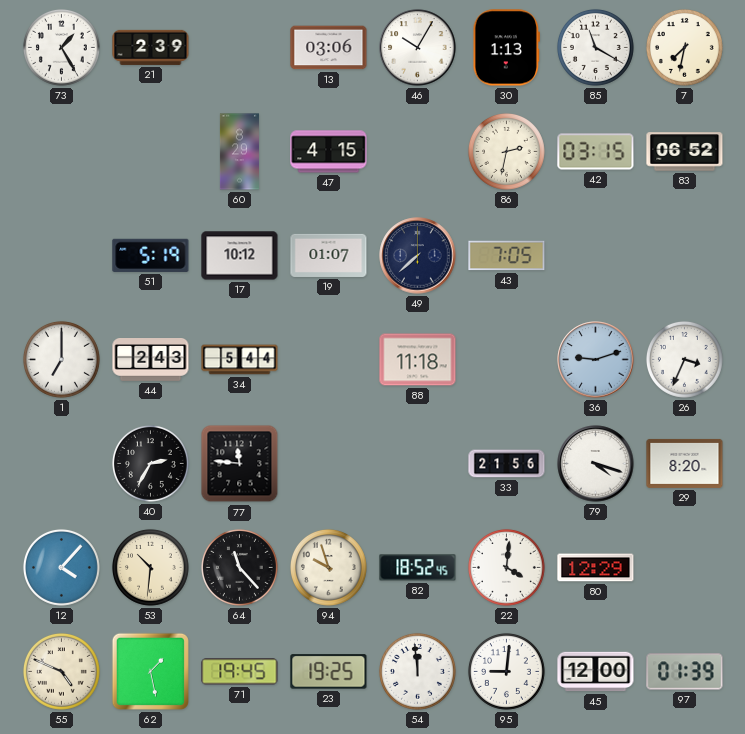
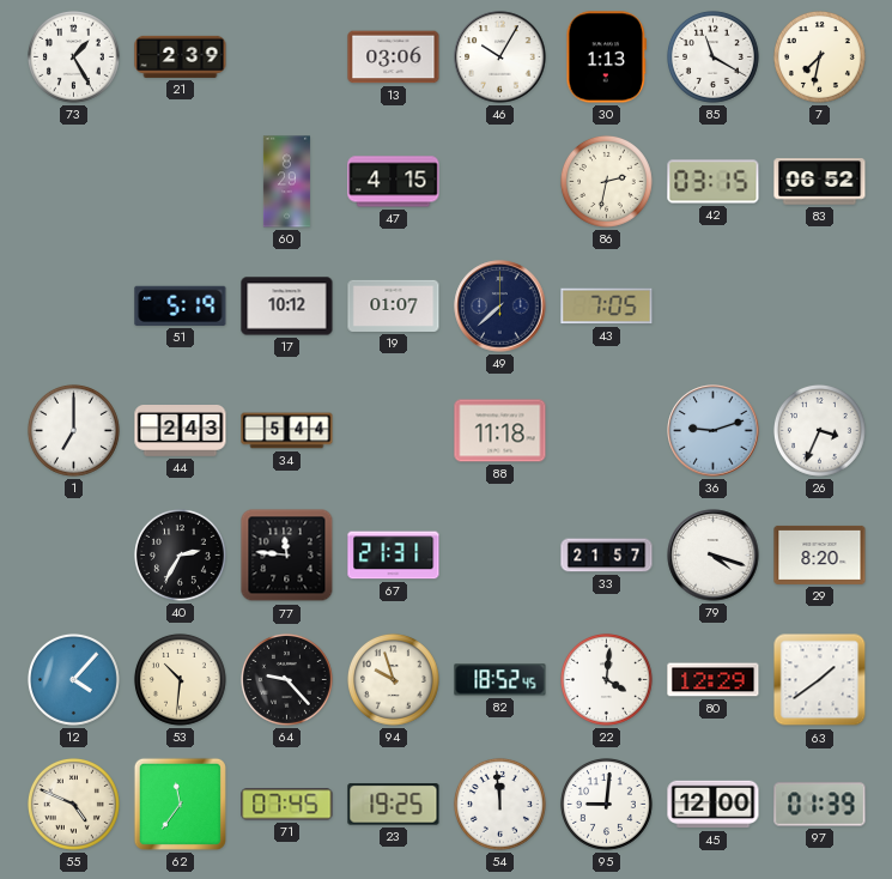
67: none -> 21:31 (394, 556)
33: 21:56 -> 21:57 (607, 556)
64: 11:23 -> 9:23 (286, 679)
63: none -> 1:39 (820, 680)
62: 1:28 -> 11:36 (180, 804)
71: 19:45 -> 07:45 (287, 805)
